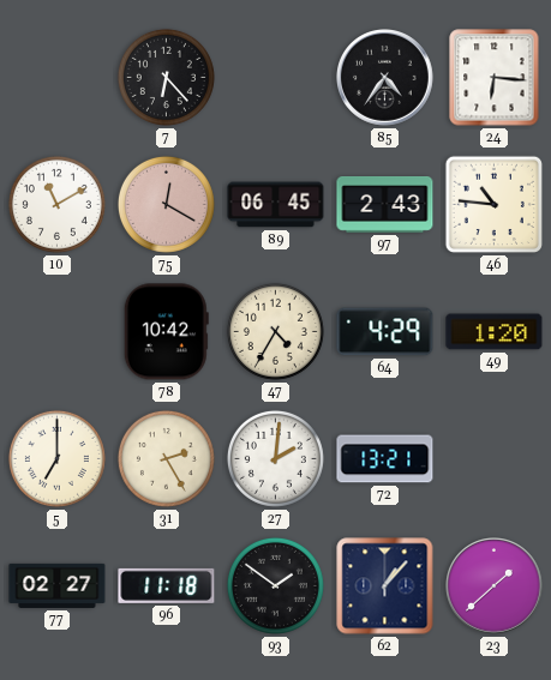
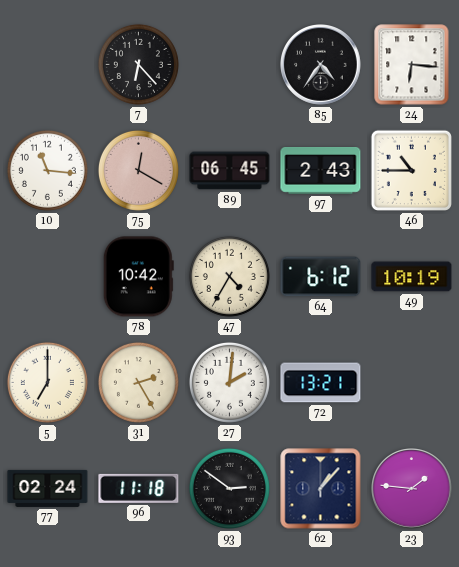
10: 11:10 -> 11:16 (47, 170)
46: 10:46 -> 10:45 (411, 170)
64: 4:29 -> 6:12 (321, 277)
49: 1:20 -> 10:19 (412, 277)
77: 02:27 -> 02:24 (48, 488)
93: 1:51 -> 2:51 (229, 488)
23: 1:38 -> 1:46 (412, 489)
